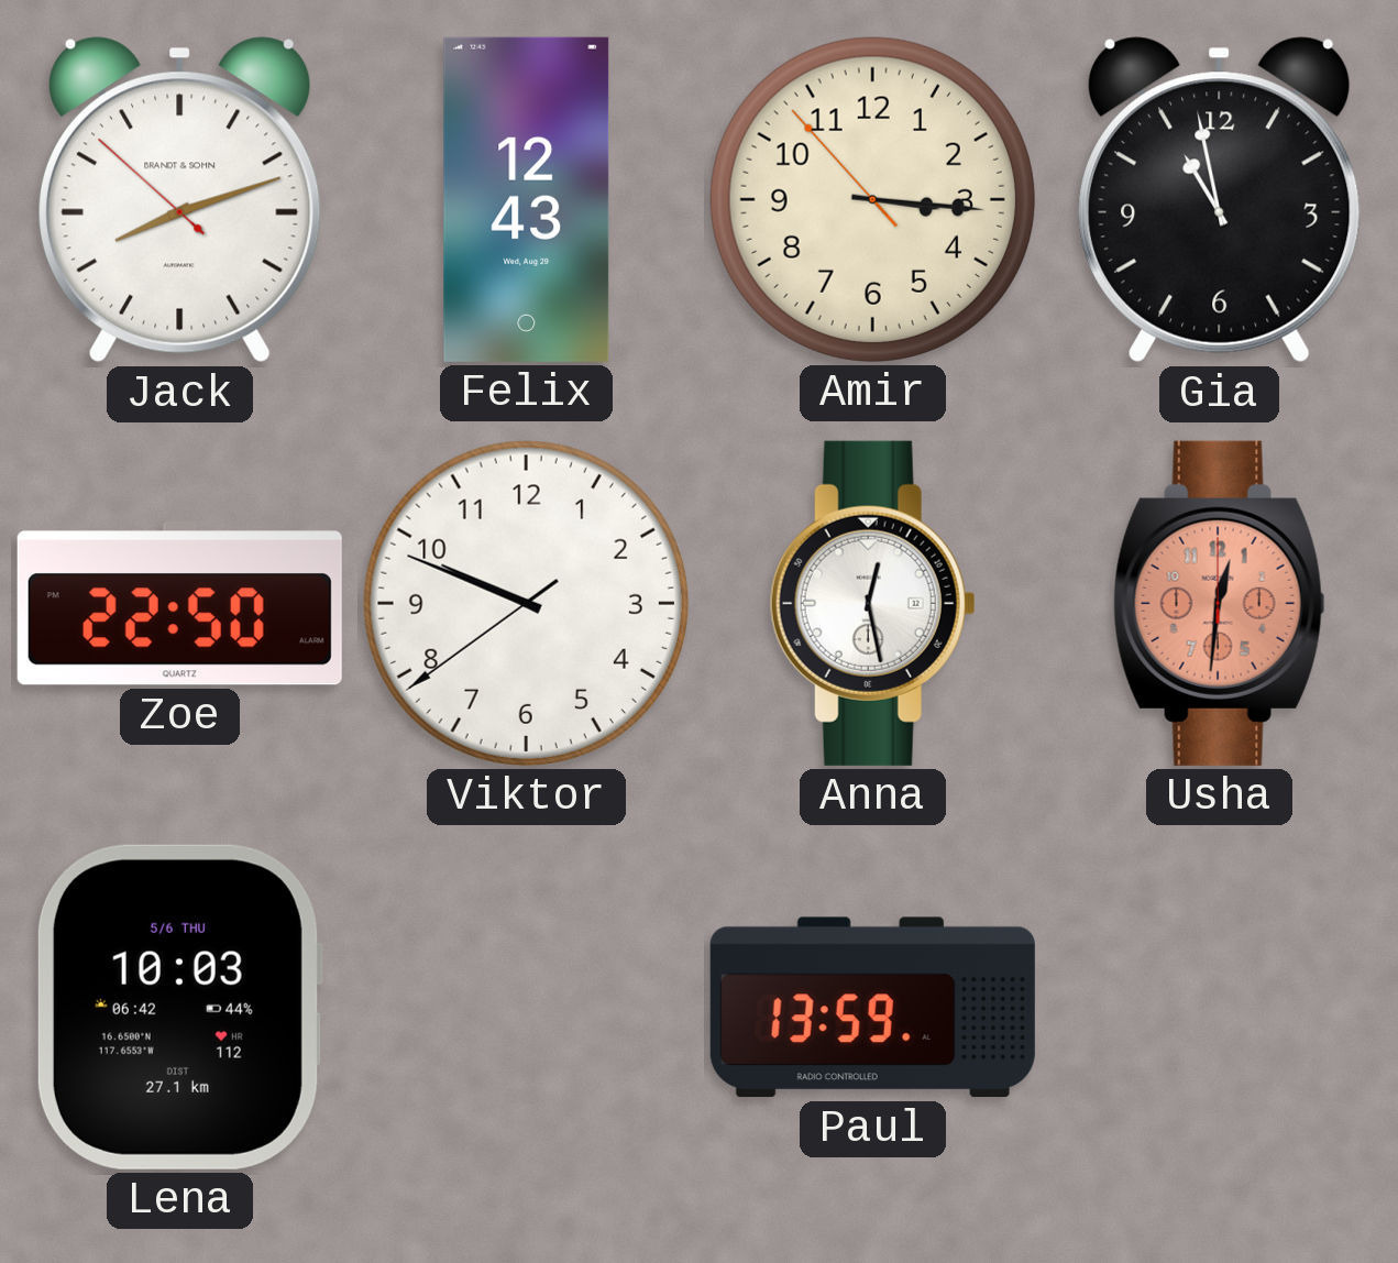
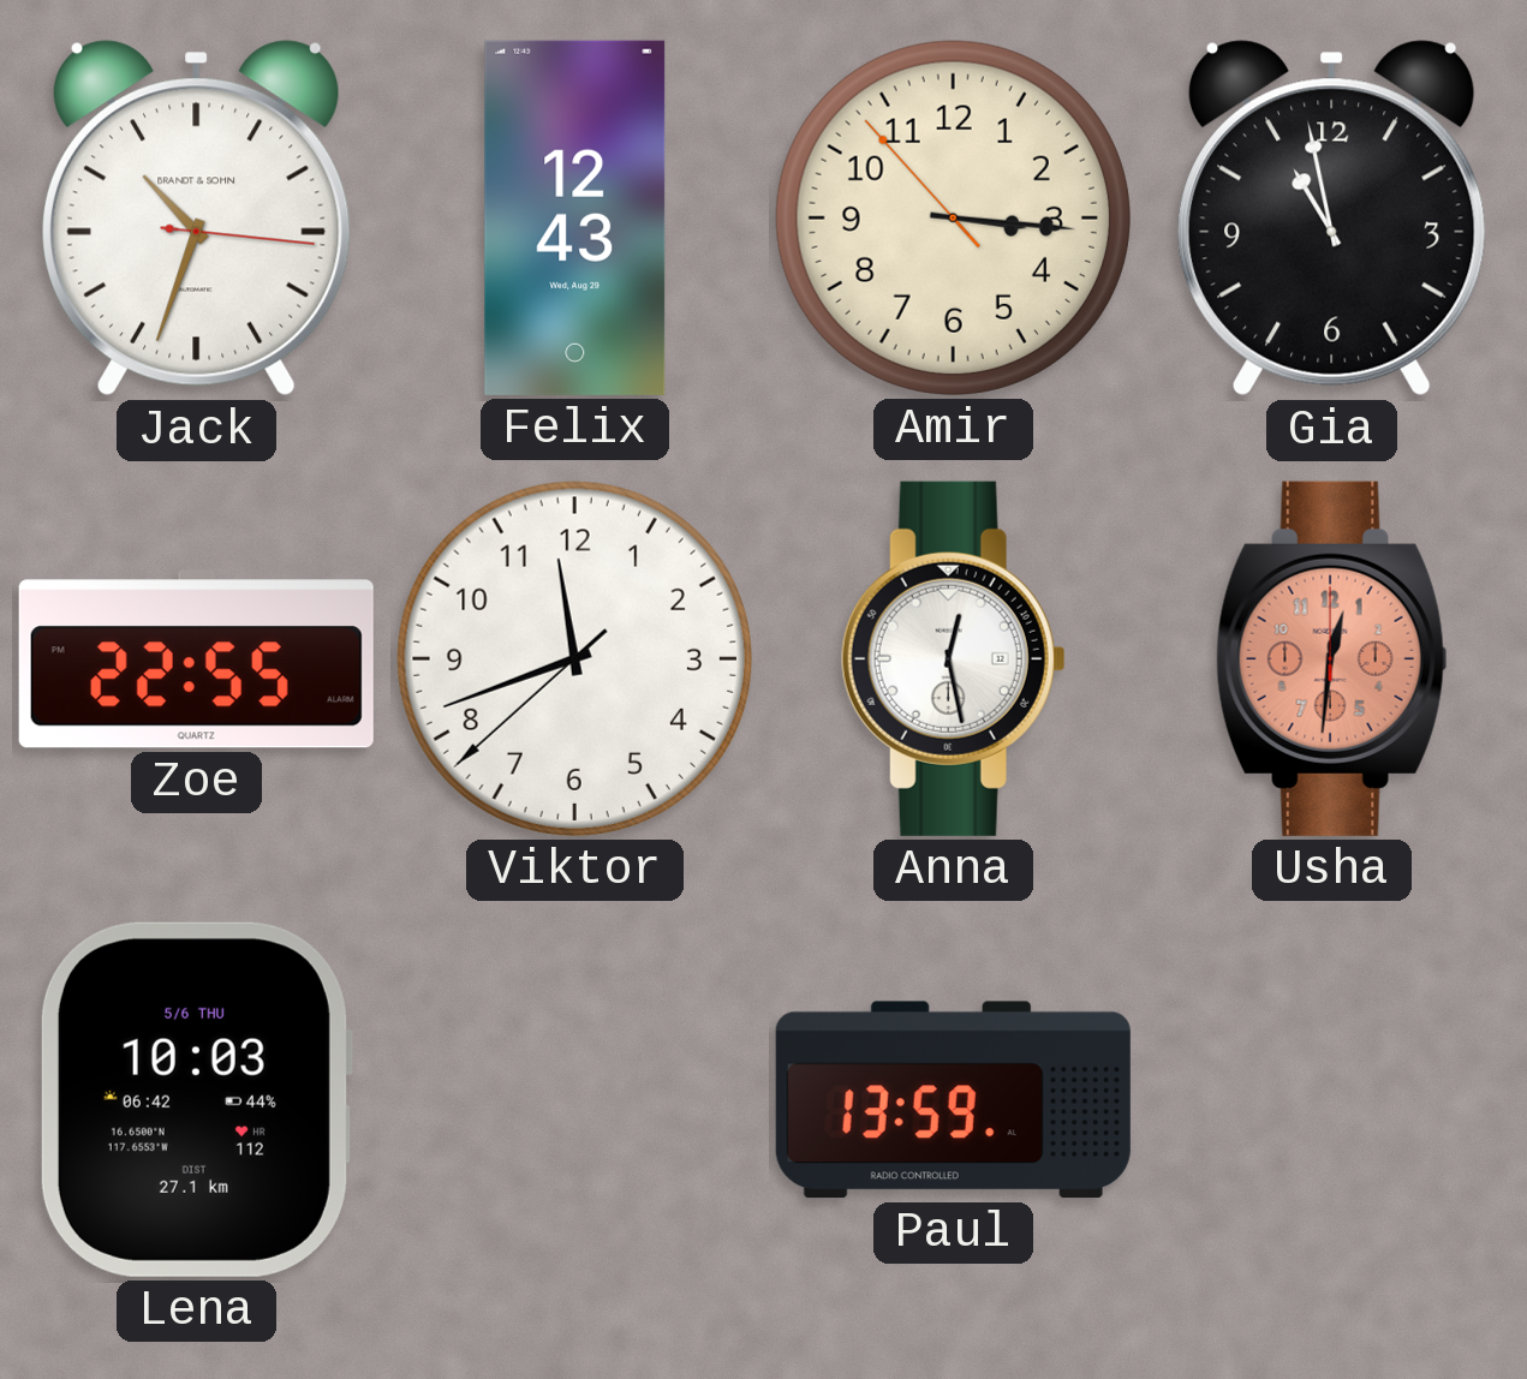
Jack: 8:11 -> 10:33 (196, 219)
Zoe: 22:50 -> 22:55 (196, 659)
Viktor: 9:48 -> 11:41 (574, 658)
